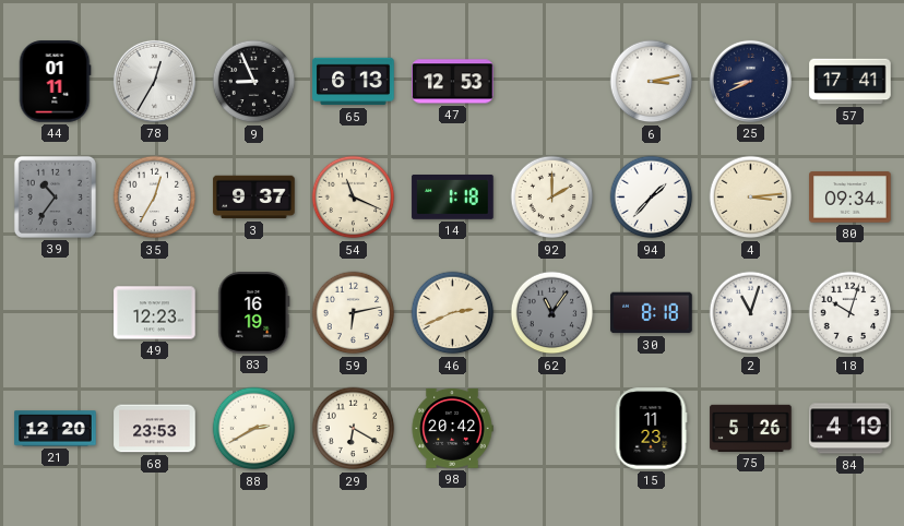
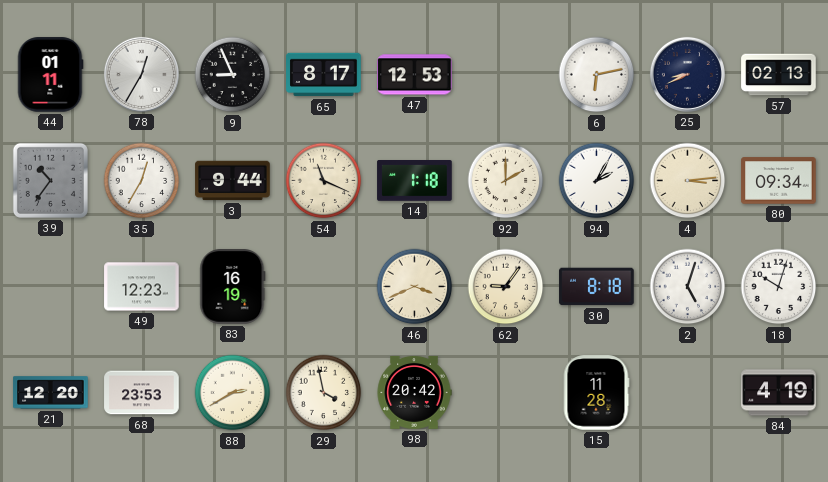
65: 6:13 -> 8:17 (324, 75)
6: 3:13 -> 6:13 (597, 75)
57: 17:41 -> 02:13 (779, 75)
3: 9:37 -> 9:44 (233, 181)
94: 1:37 -> 2:05 (597, 181)
59: 6:13 -> none (354, 313)
46: 2:41 -> 3:41 (415, 287)
62: 11:06 -> 9:06 (506, 287)
62 dial: grey -> cream (506, 287)
2: 11:03 -> 5:03 (688, 287)
29: 6:20 -> 3:58 (324, 393)
15: 11:23 -> 11:28 (596, 393)
75: 5:26 -> none (751, 428)
